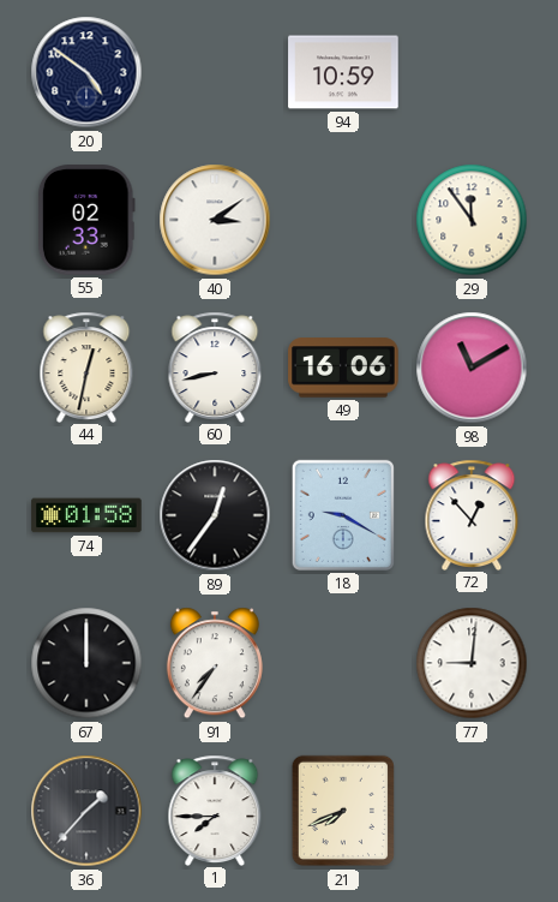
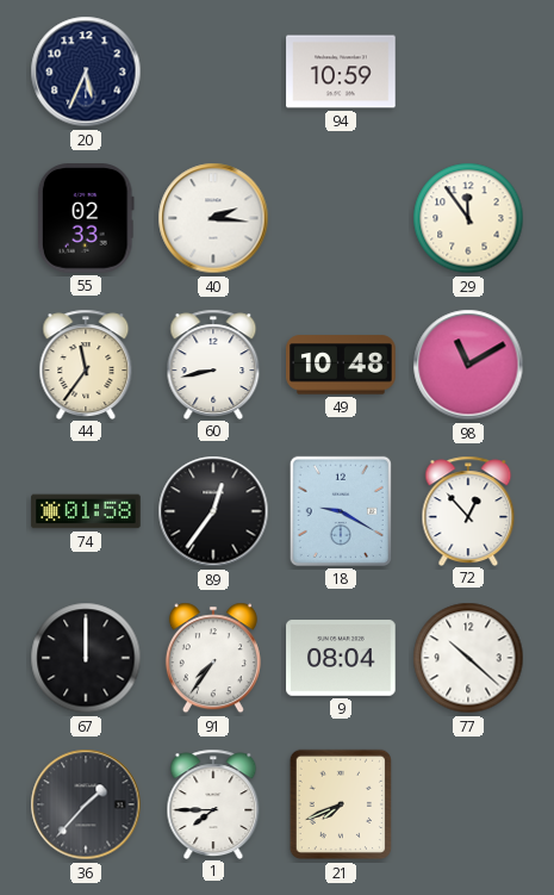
20: 4:51 -> 5:34 (86, 72)
40: 3:09 -> 2:16 (213, 218)
44: 12:32 -> 11:36 (86, 363)
49: 16:06 -> 10:48 (341, 365)
9: none -> 08:04 (341, 659)
77: 9:01 -> 10:22 (468, 658)
